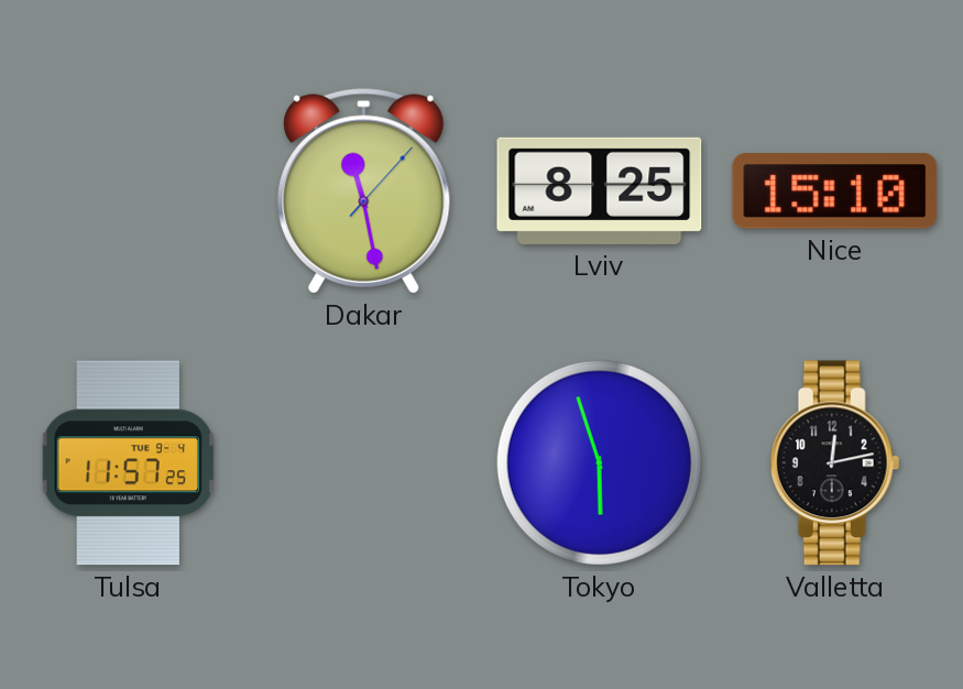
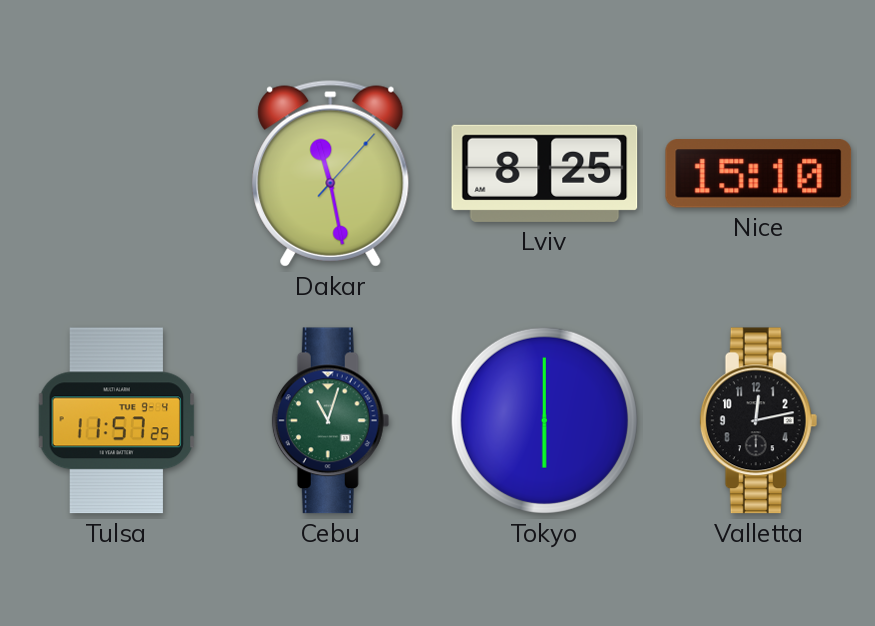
Cebu: none -> 11:03 (331, 421)
Tokyo: 5:57 -> 6:00 (544, 420)
